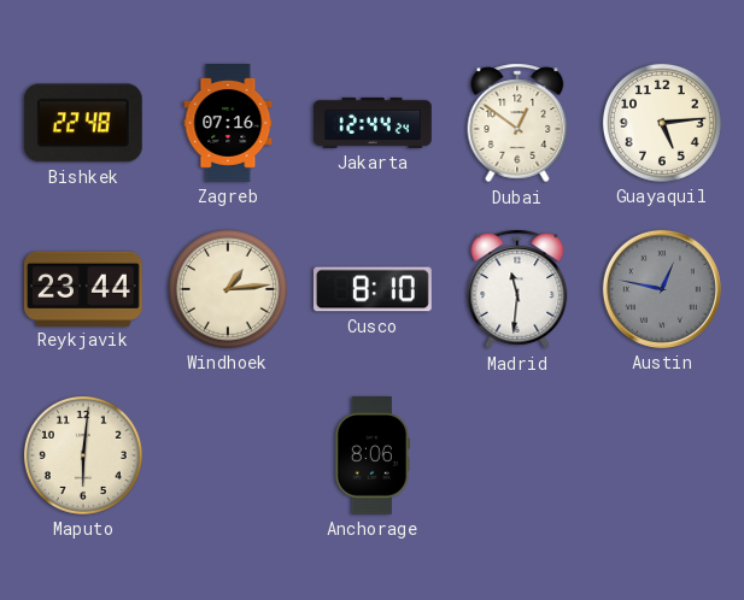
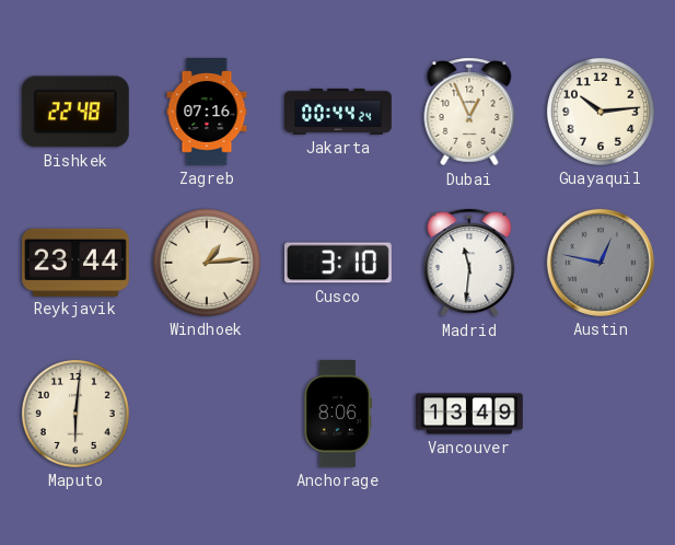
Jakarta: 12:44 -> 00:44 (339, 112)
Dubai: 12:51 -> 12:56 (469, 112)
Guayaquil: 5:14 -> 10:14 (601, 112)
Cusco: 8:10 -> 3:10 (338, 263)
Vancouver: none -> 13:49 (470, 414)
